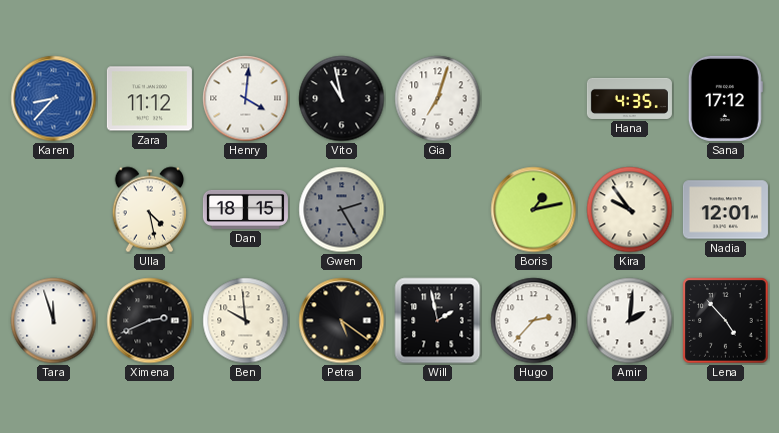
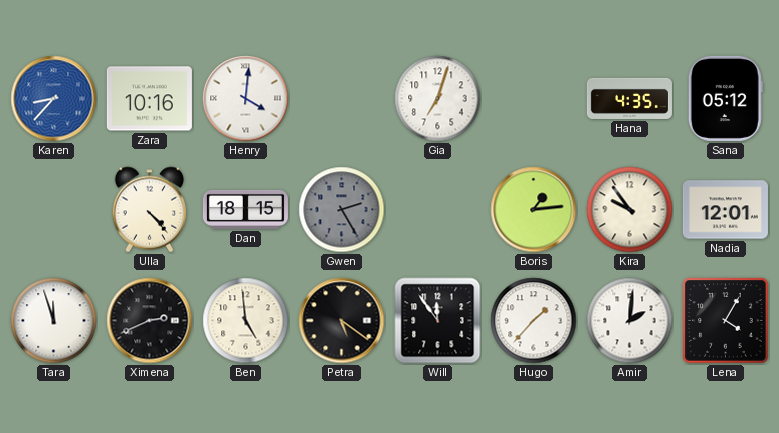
Zara: 11:12 -> 10:16 (149, 99)
Vito: 10:58 -> none (342, 99)
Sana: 17:12 -> 05:12 (725, 98)
Ulla: 4:28 -> 4:23 (149, 210)
Boris: 1:13 -> 1:14 (534, 210)
Ben: 9:59 -> 4:59 (246, 321)
Will: 1:58 -> 11:54 (438, 321)
Hugo: 2:37 -> 1:37 (534, 321)
Lena: 4:53 -> 4:05 (726, 321)
